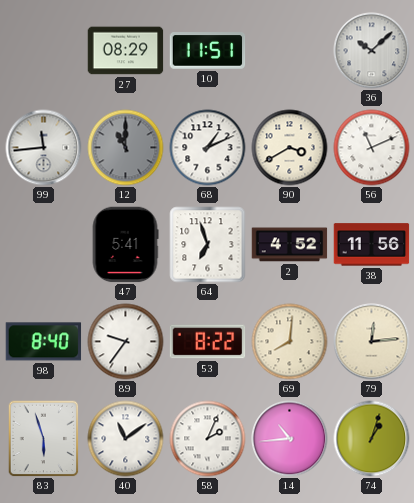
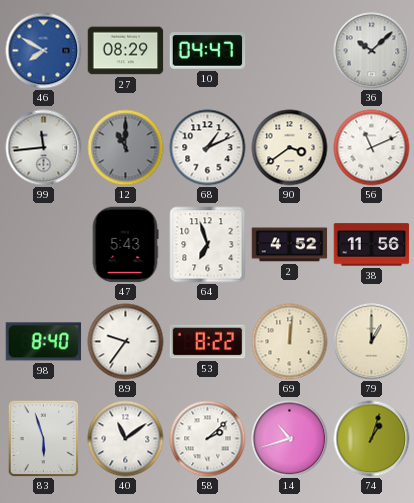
46: none -> 7:50 (44, 51)
10: 11:51 -> 04:47 (208, 51)
90: 3:40 -> 3:39 (290, 148)
47: 5:41 -> 5:43 (125, 245)
69: 8:01 -> 12:01 (290, 342)
79: 12:14 -> 1:00 (372, 342)
58: 2:04 -> 2:08 (208, 439)
14: 10:44 -> 10:42 (290, 439)
